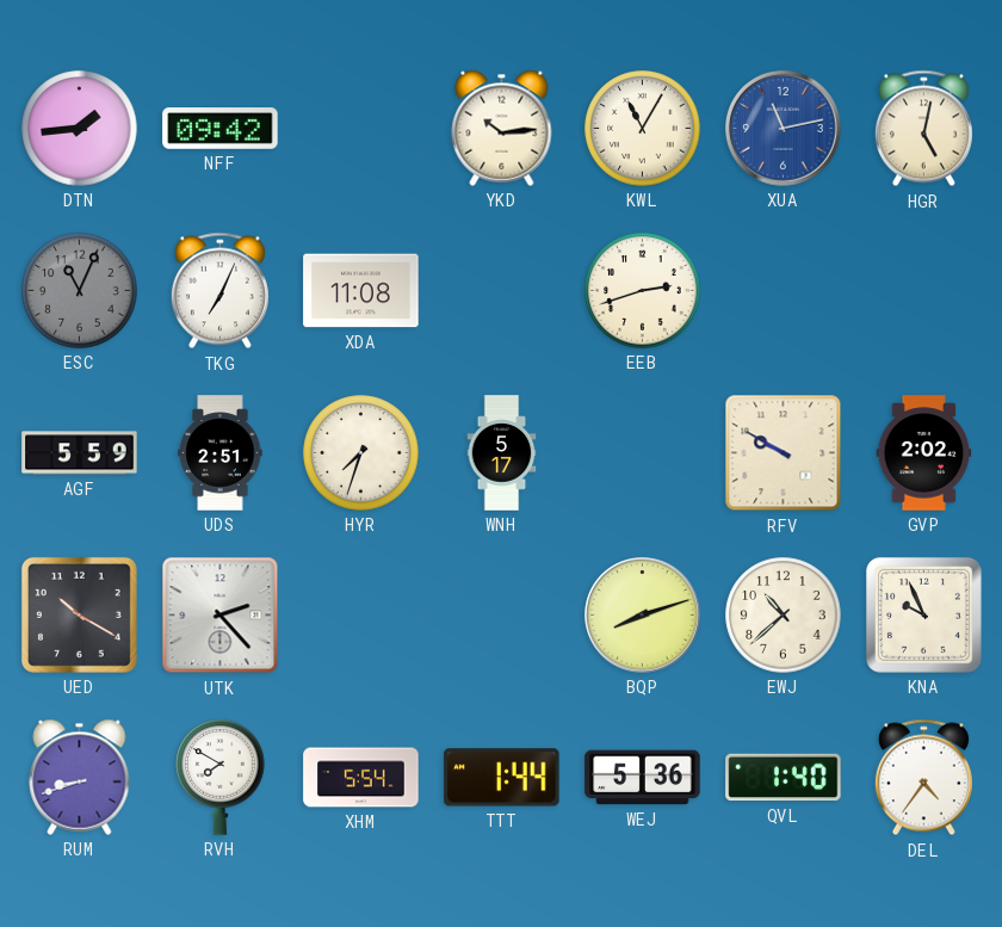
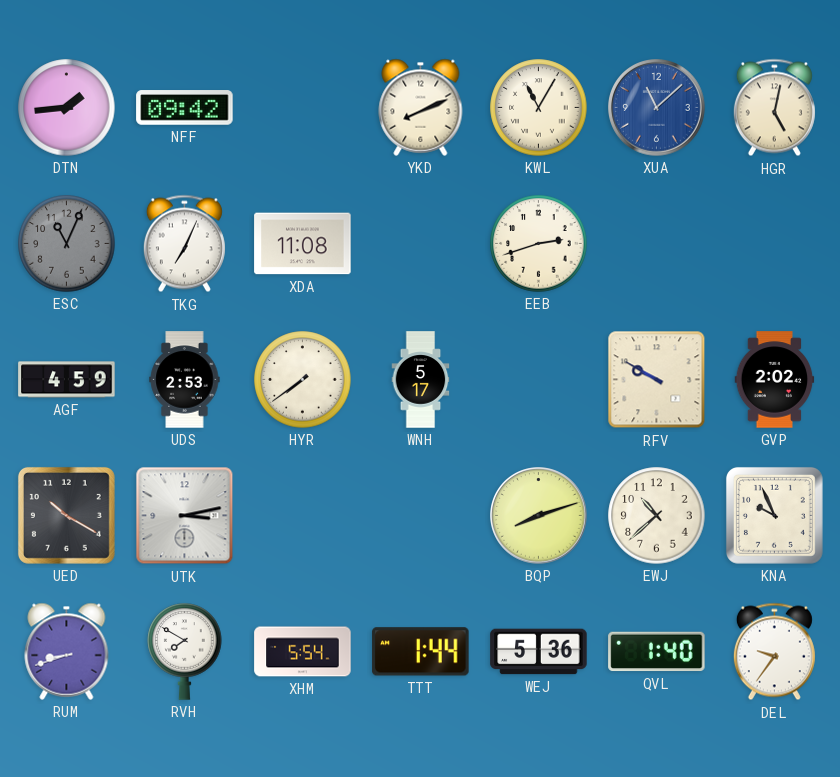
YKD: 10:14 -> 8:11 (421, 107)
XUA: 11:13 -> 11:08 (657, 108)
AGF: 5:59 -> 4:59 (67, 380)
UDS: 2:51 -> 2:53 (185, 380)
HYR: 7:33 -> 7:39 (303, 380)
UTK: 2:23 -> 3:13 (185, 516)
DEL: 4:36 -> 9:36 (774, 652)
